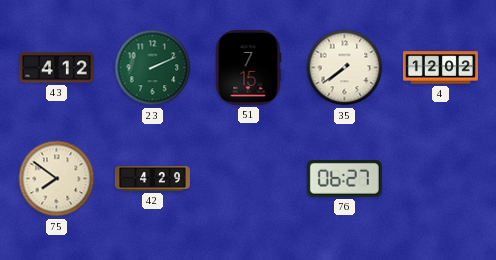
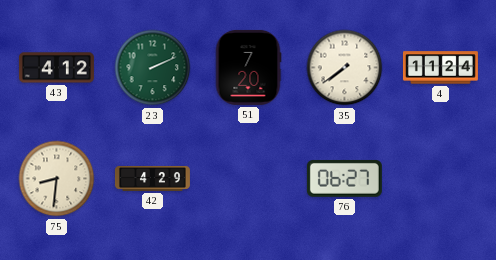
51: 7:15 -> 7:20 (248, 67)
4: 12:02 -> 11:24 (440, 68)
75: 7:51 -> 8:31 (57, 179)
